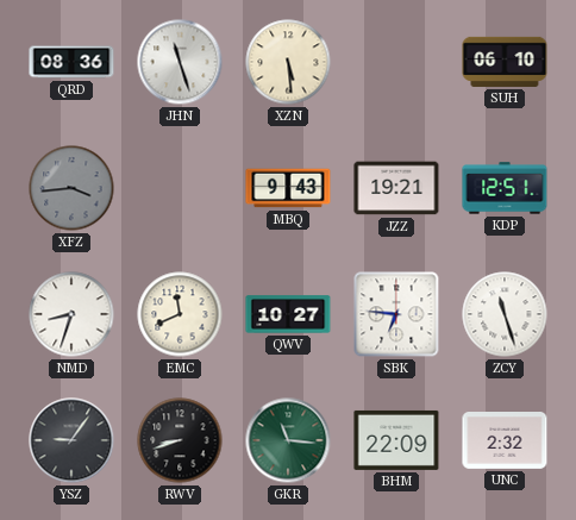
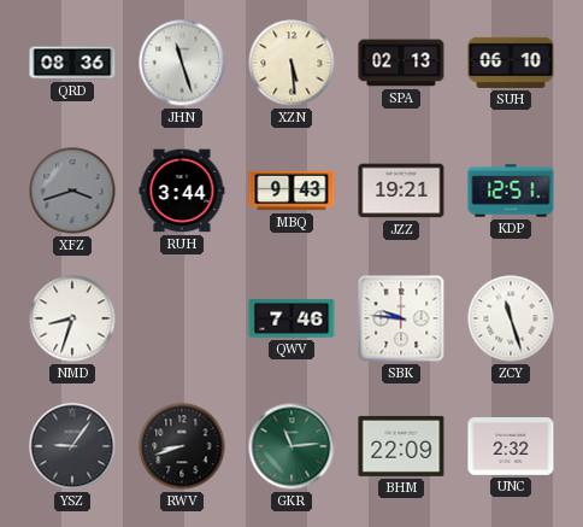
SPA: none -> 02:13 (401, 63)
XFZ: 3:44 -> 3:42 (72, 191)
RUH: none -> 3:44 (182, 191)
EMC: 11:41 -> none (180, 314)
QWV: 10:27 -> 7:46 (291, 318)
SBK: 6:46 -> 9:46 (401, 318)
GKR: 11:16 -> 11:14 (291, 446)
